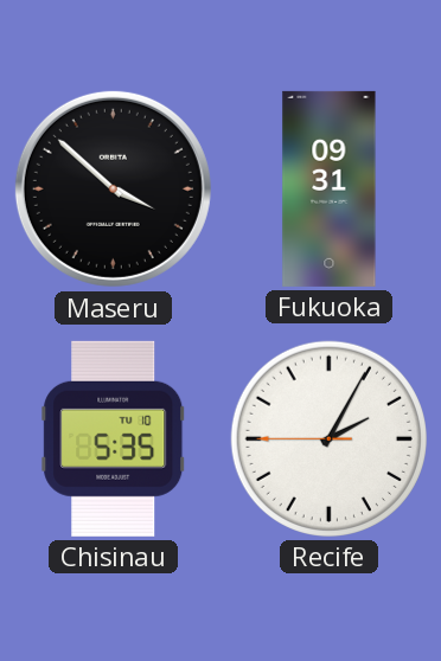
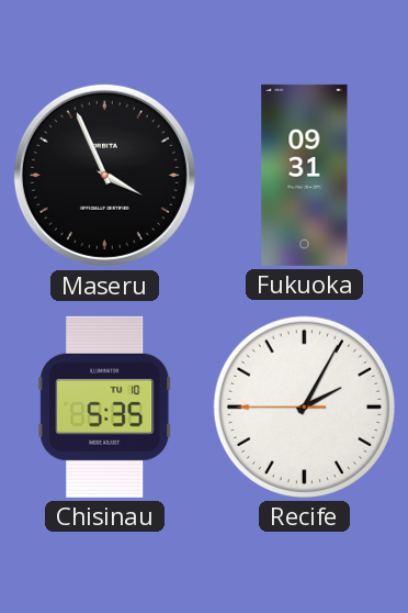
Maseru: 3:52 -> 3:56 (104, 175)
